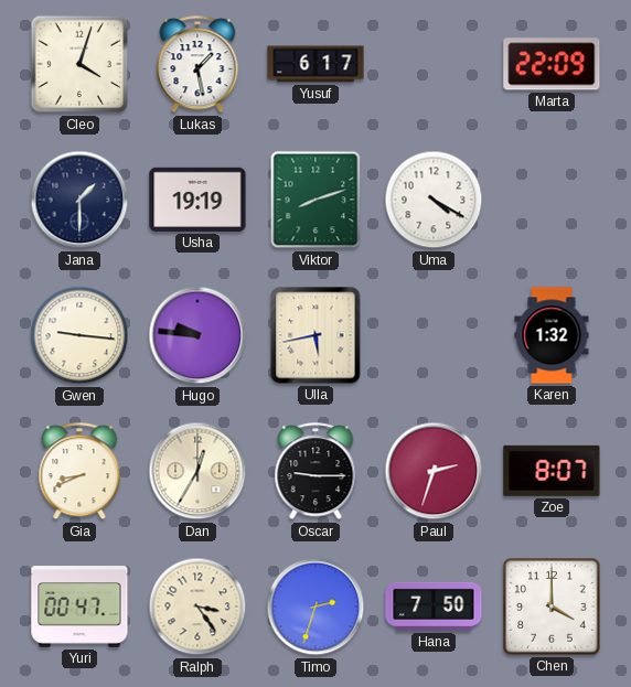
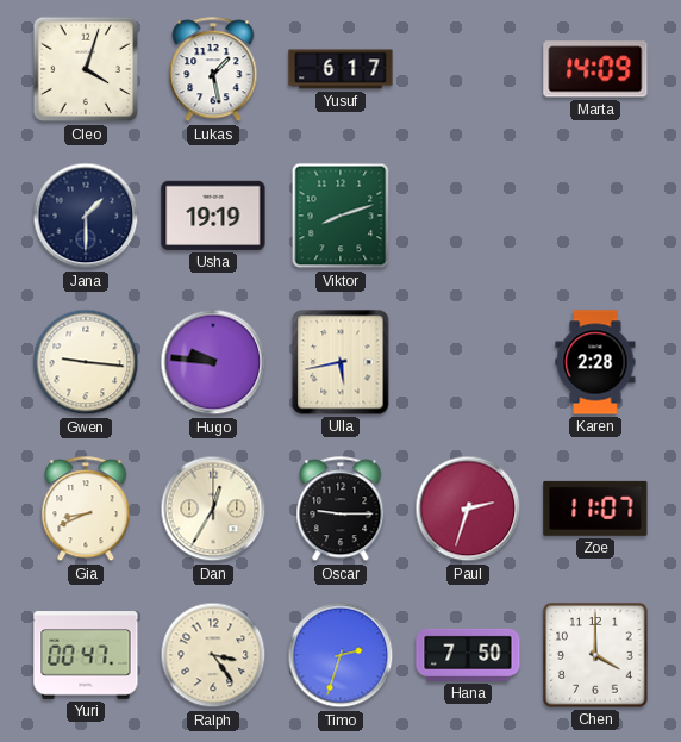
Marta: 22:09 -> 14:09 (595, 69)
Uma: 4:20 -> none (434, 200)
Karen: 1:32 -> 2:28 (595, 362)
Zoe: 8:07 -> 11:07 (595, 509)
